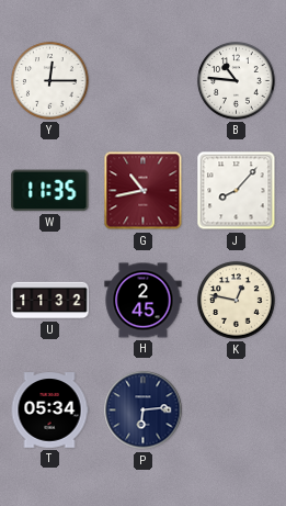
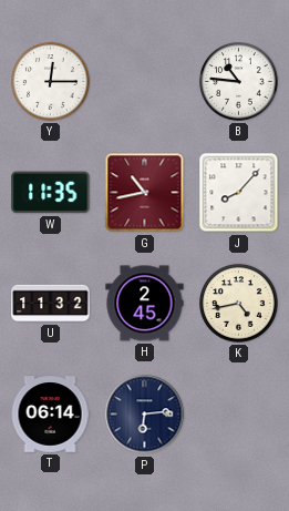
K: 12:47 -> 4:43 (239, 304)
T: 05:34 -> 06:14 (50, 415)
